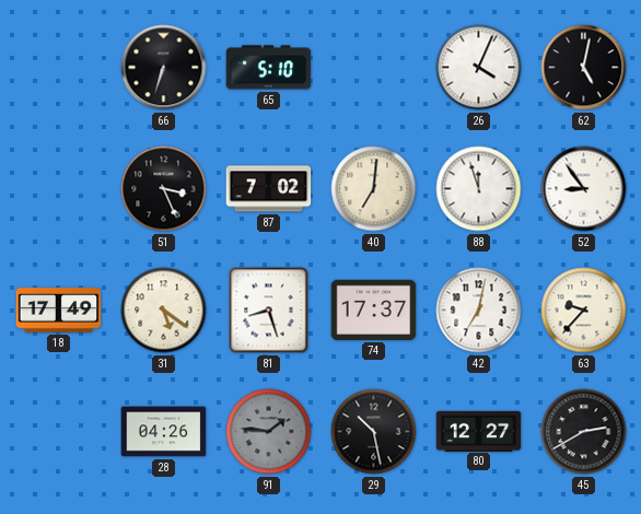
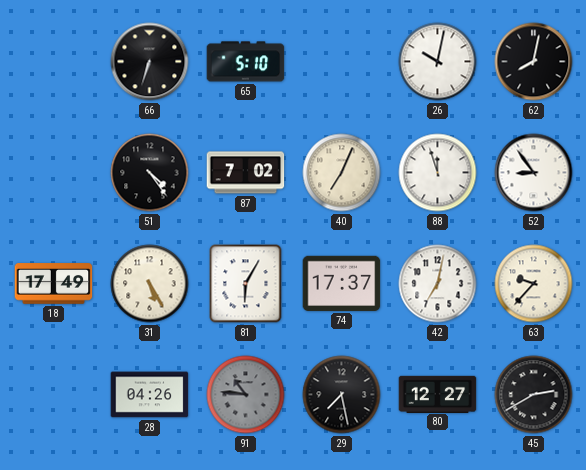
26: 4:04 -> 10:02 (438, 62)
62: 5:02 -> 8:02 (534, 62)
51: 3:26 -> 4:24 (150, 173)
40: 7:01 -> 7:04 (342, 173)
31: 5:21 -> 5:25 (150, 284)
81: 8:27 -> 6:05 (246, 284)
91: 1:46 -> 10:46 (246, 395)
29: 10:28 -> 7:28 (342, 395)
